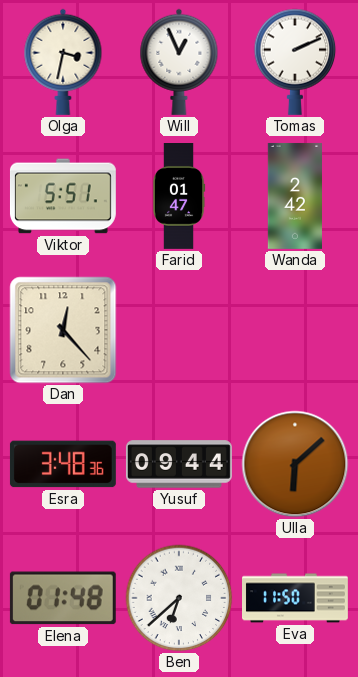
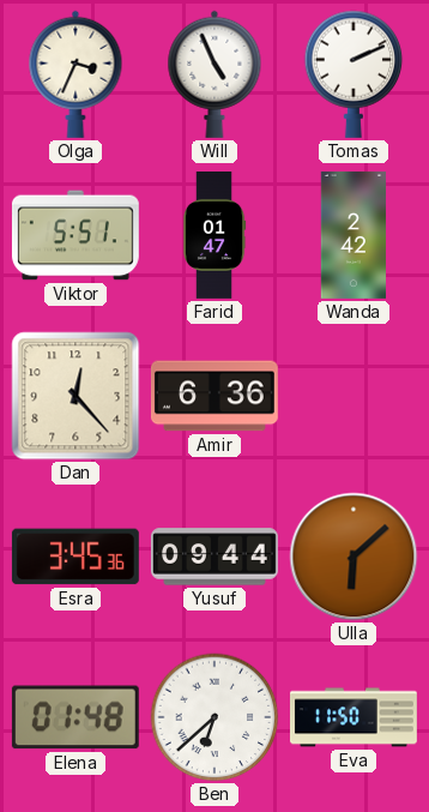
Olga: 3:32 -> 3:34 (75, 74)
Will: 12:56 -> 4:56 (214, 74)
Amir: none -> 6:36 (214, 396)
Esra: 3:48 -> 3:45 (75, 557)
